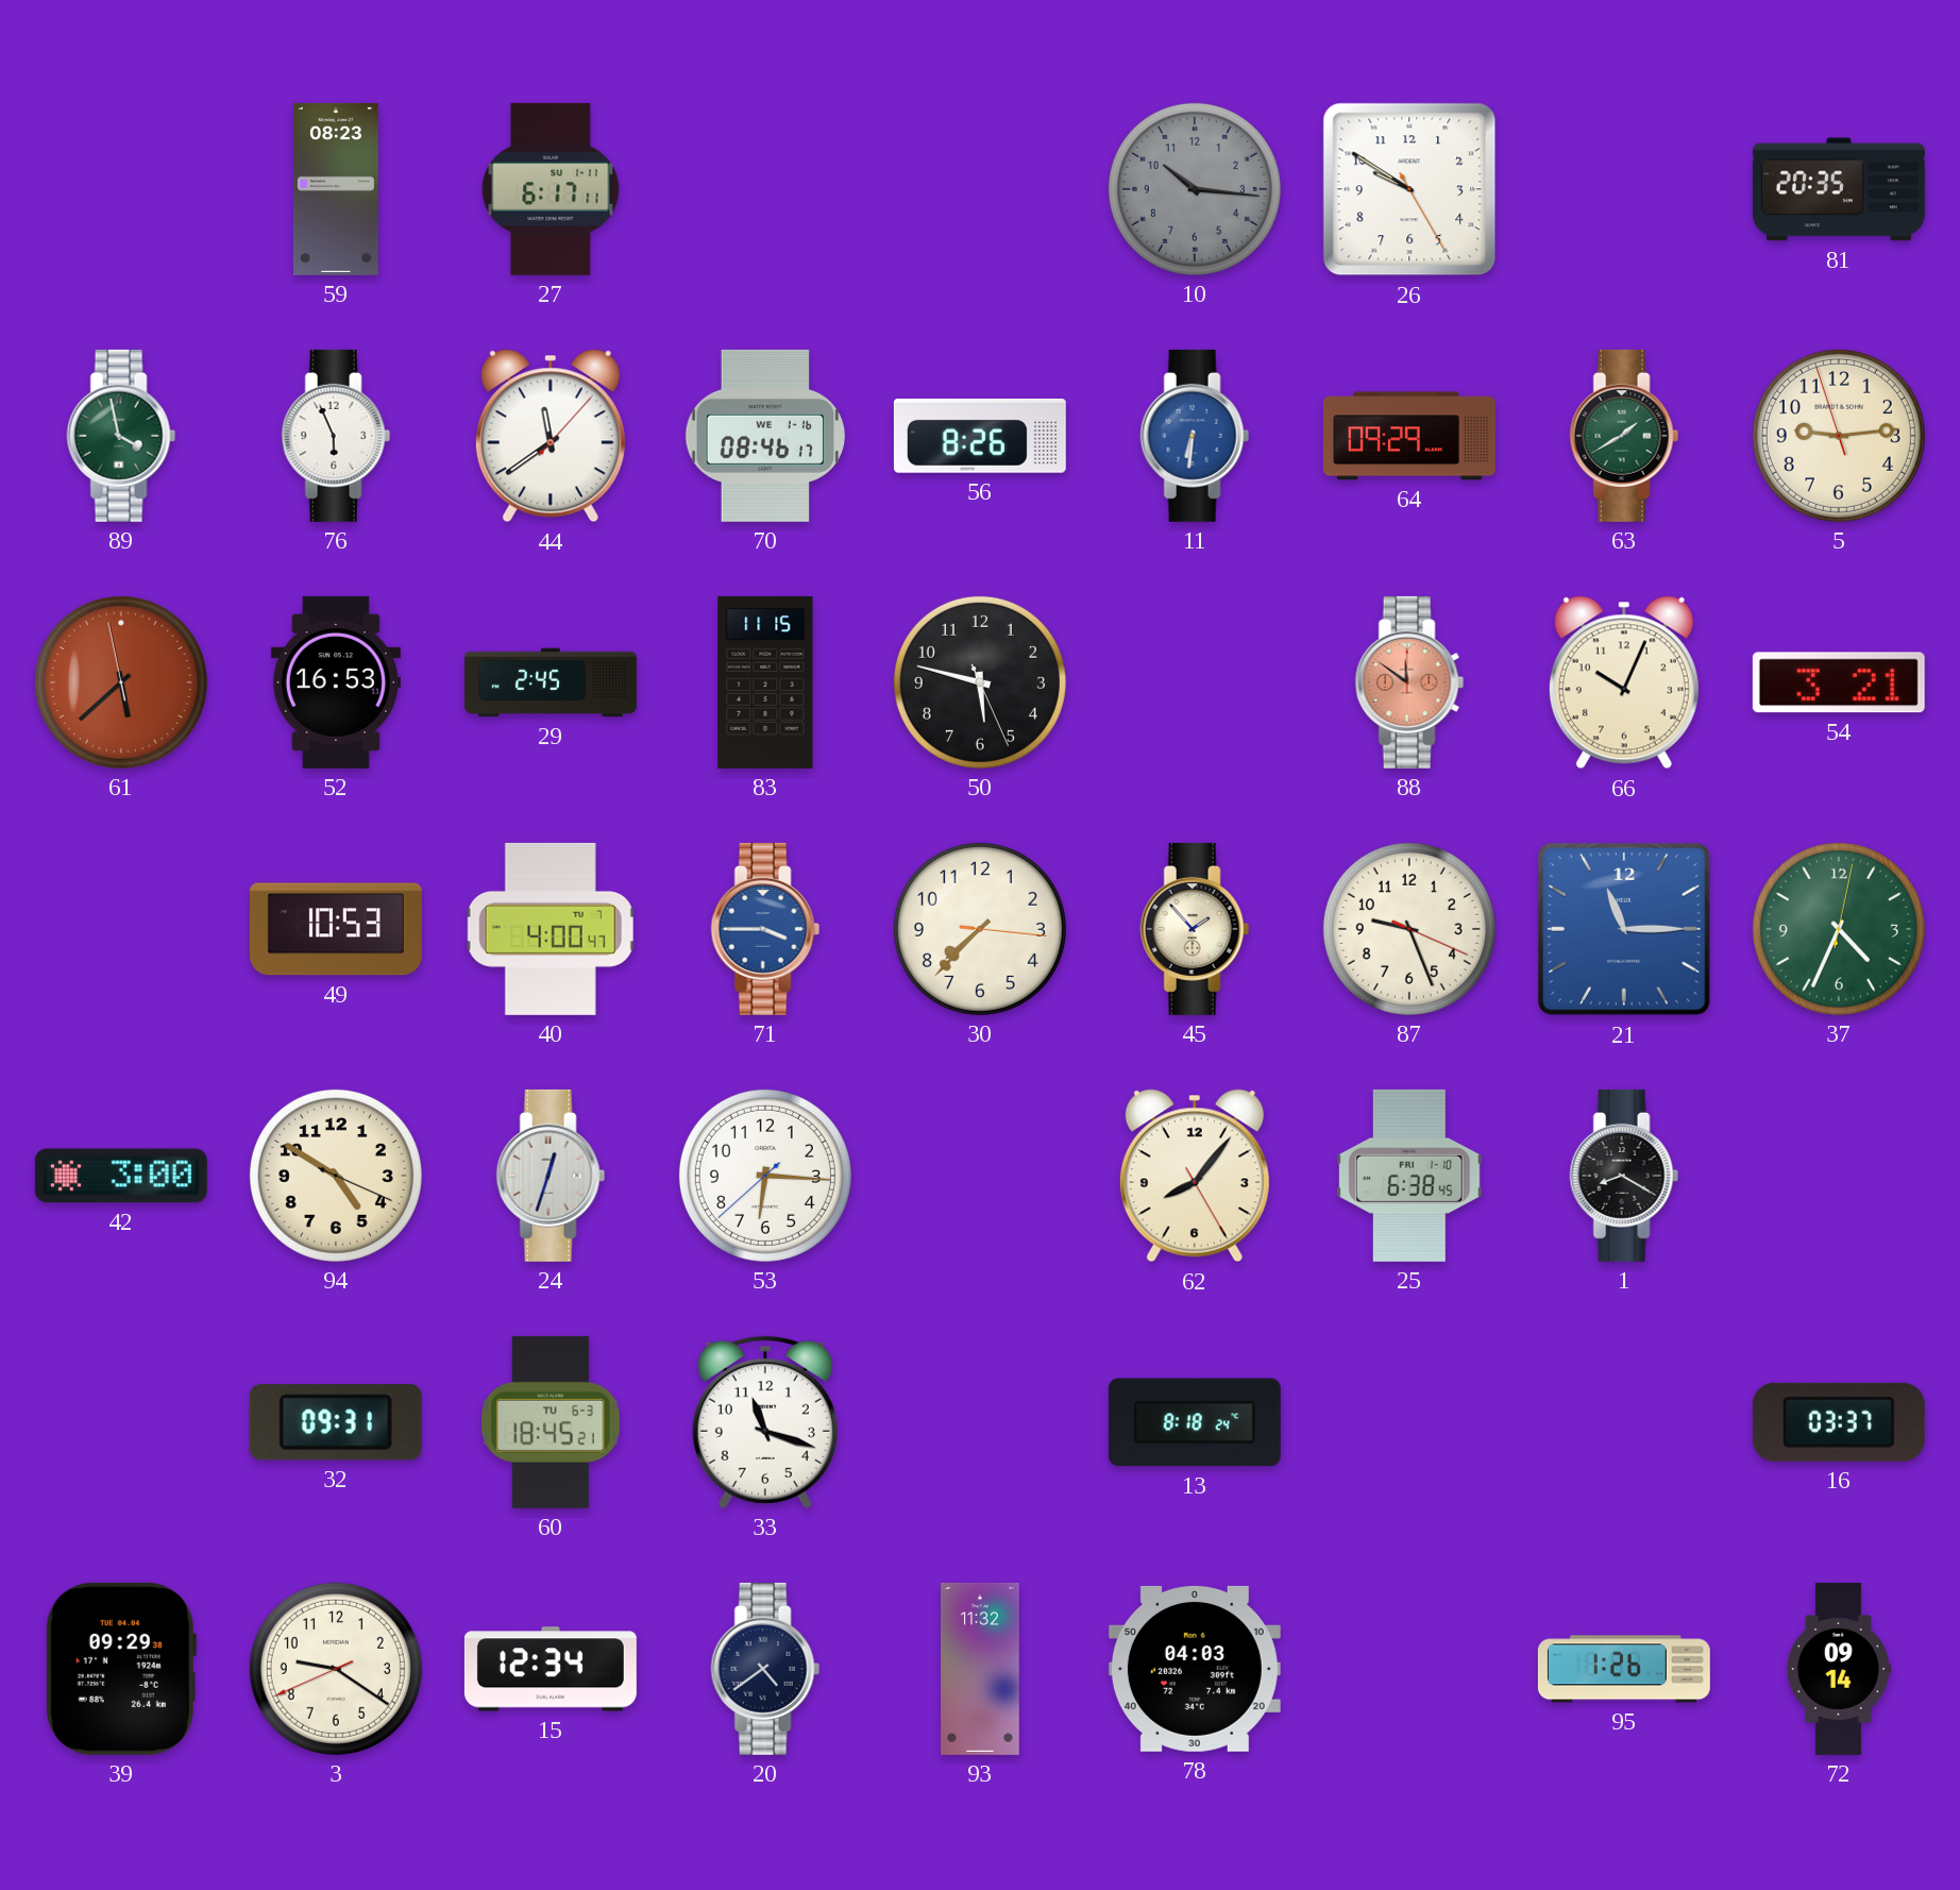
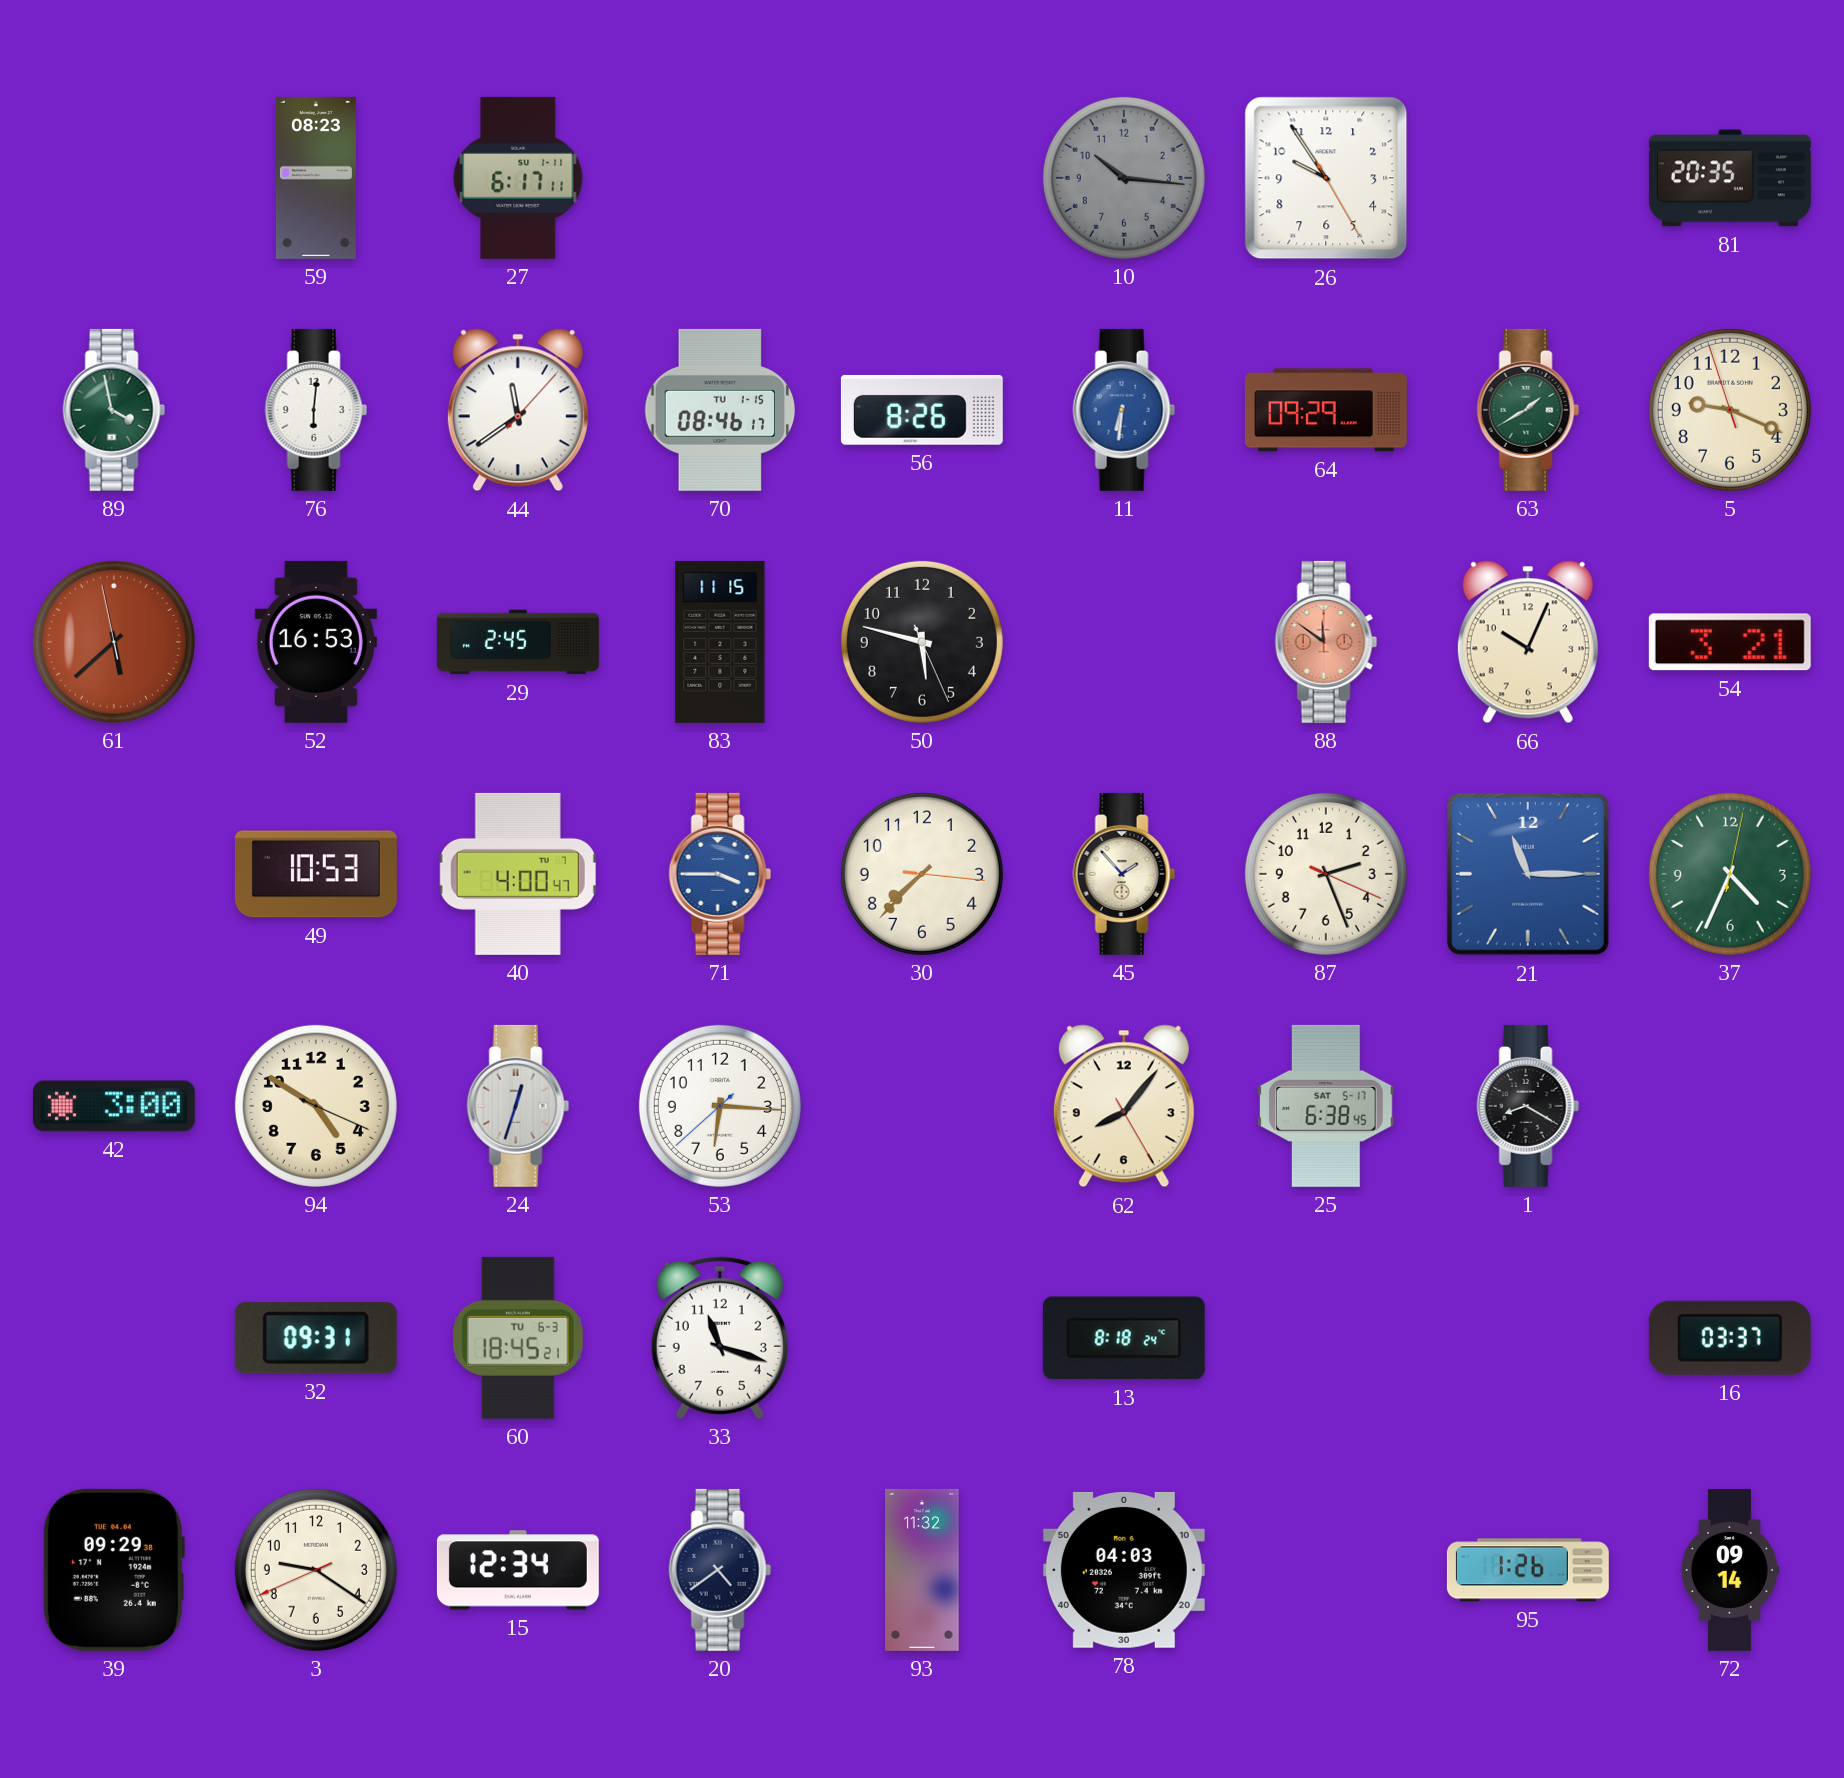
26: 9:50 -> 9:54 (1326, 178)
76: 5:56 -> 6:01 (316, 410)
70 date: WE 1-16 -> TU 1-15 (720, 410)
5: 9:13 -> 9:18 (1730, 410)
87: 9:26 -> 2:26 (1326, 874)
25 date: FRI 1-10 -> SAT 5-17 (1326, 1106)
